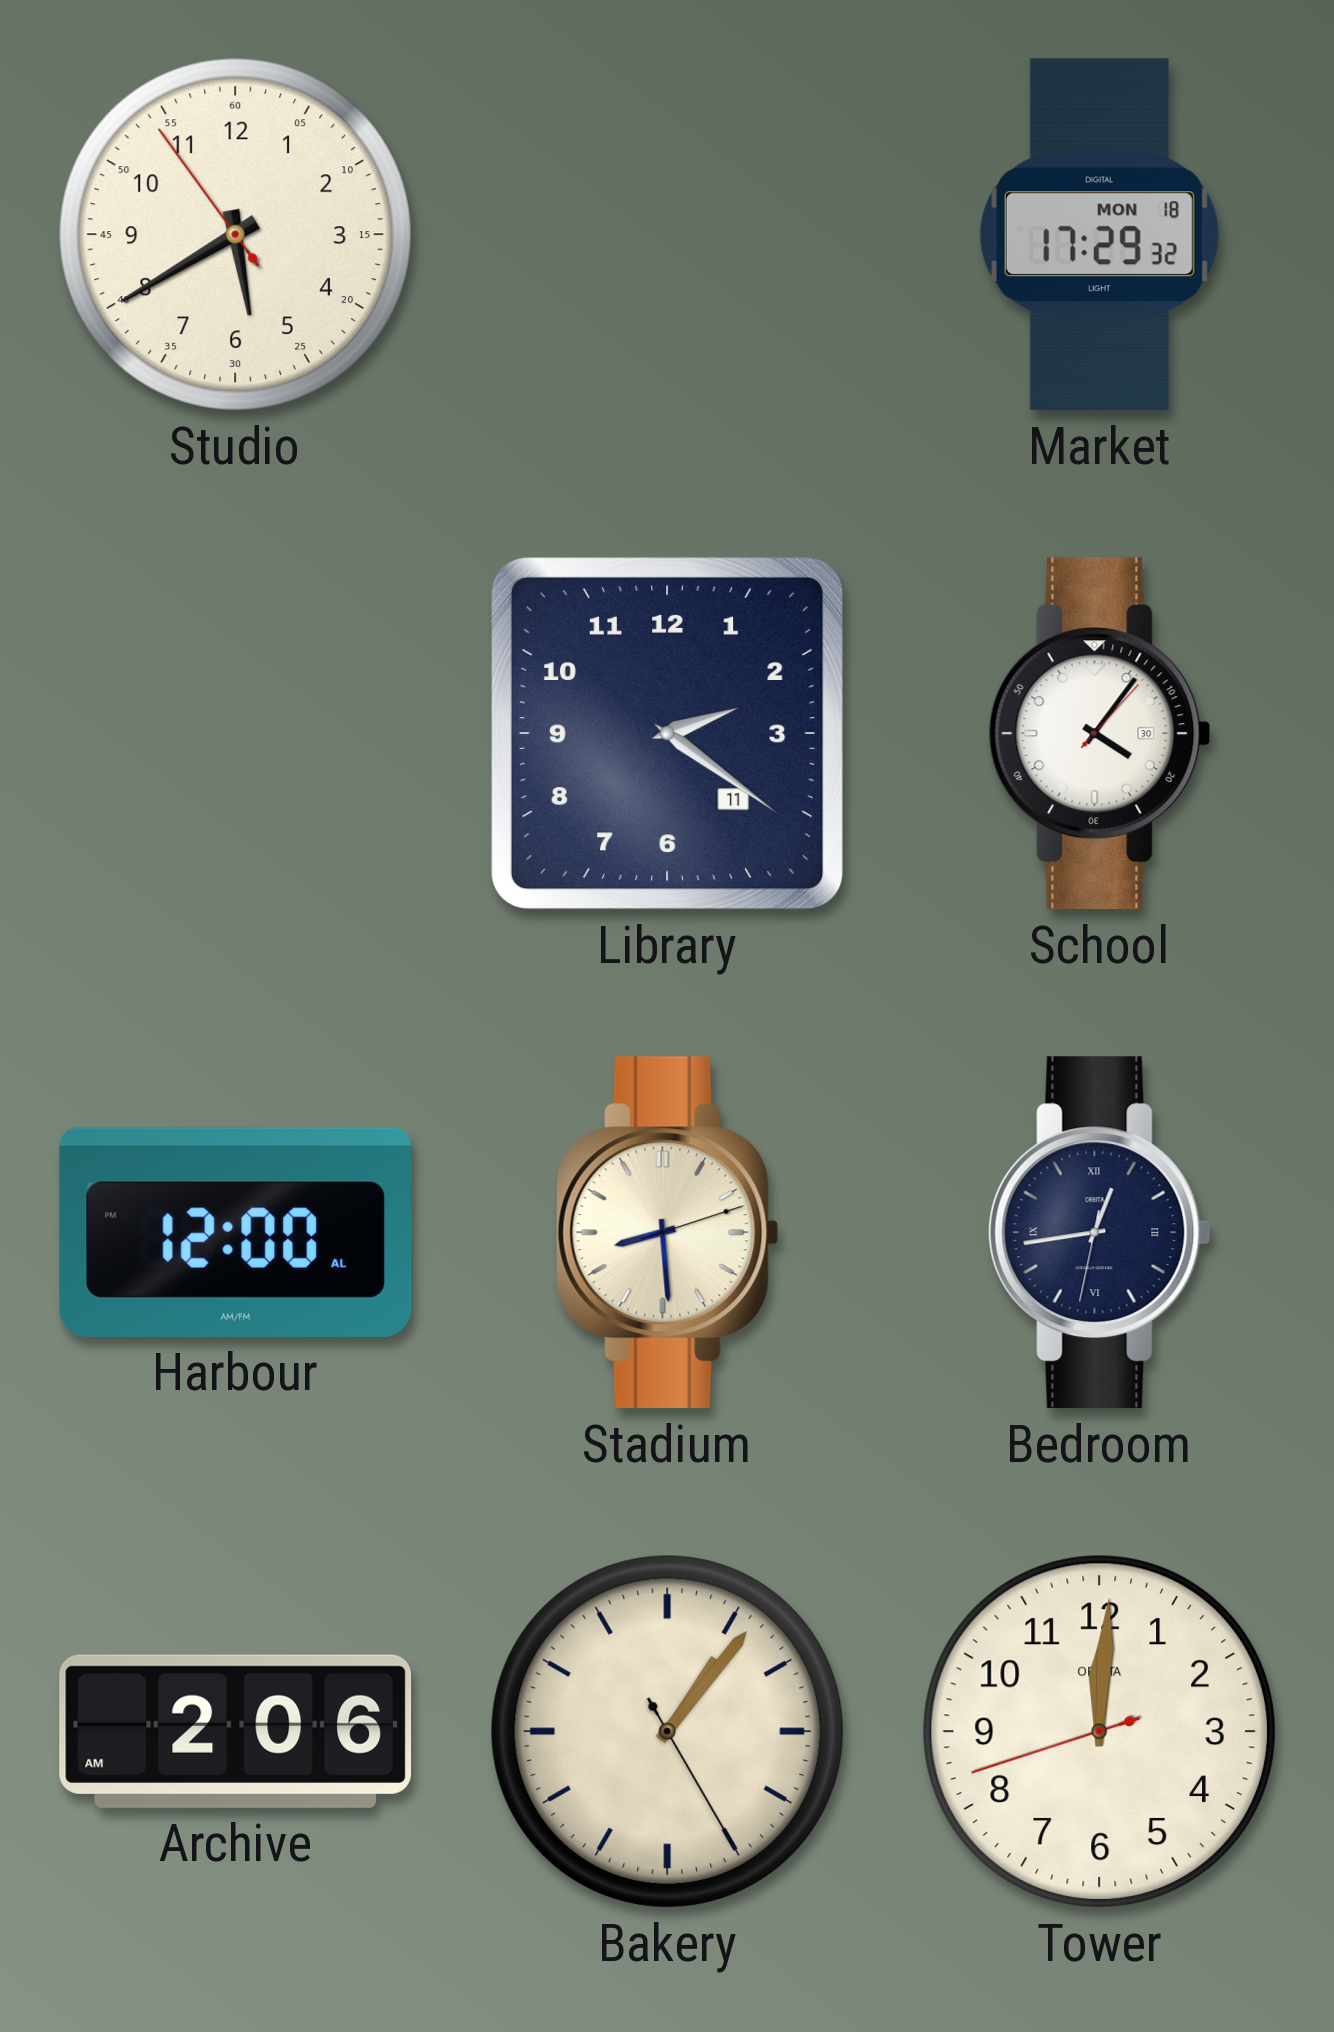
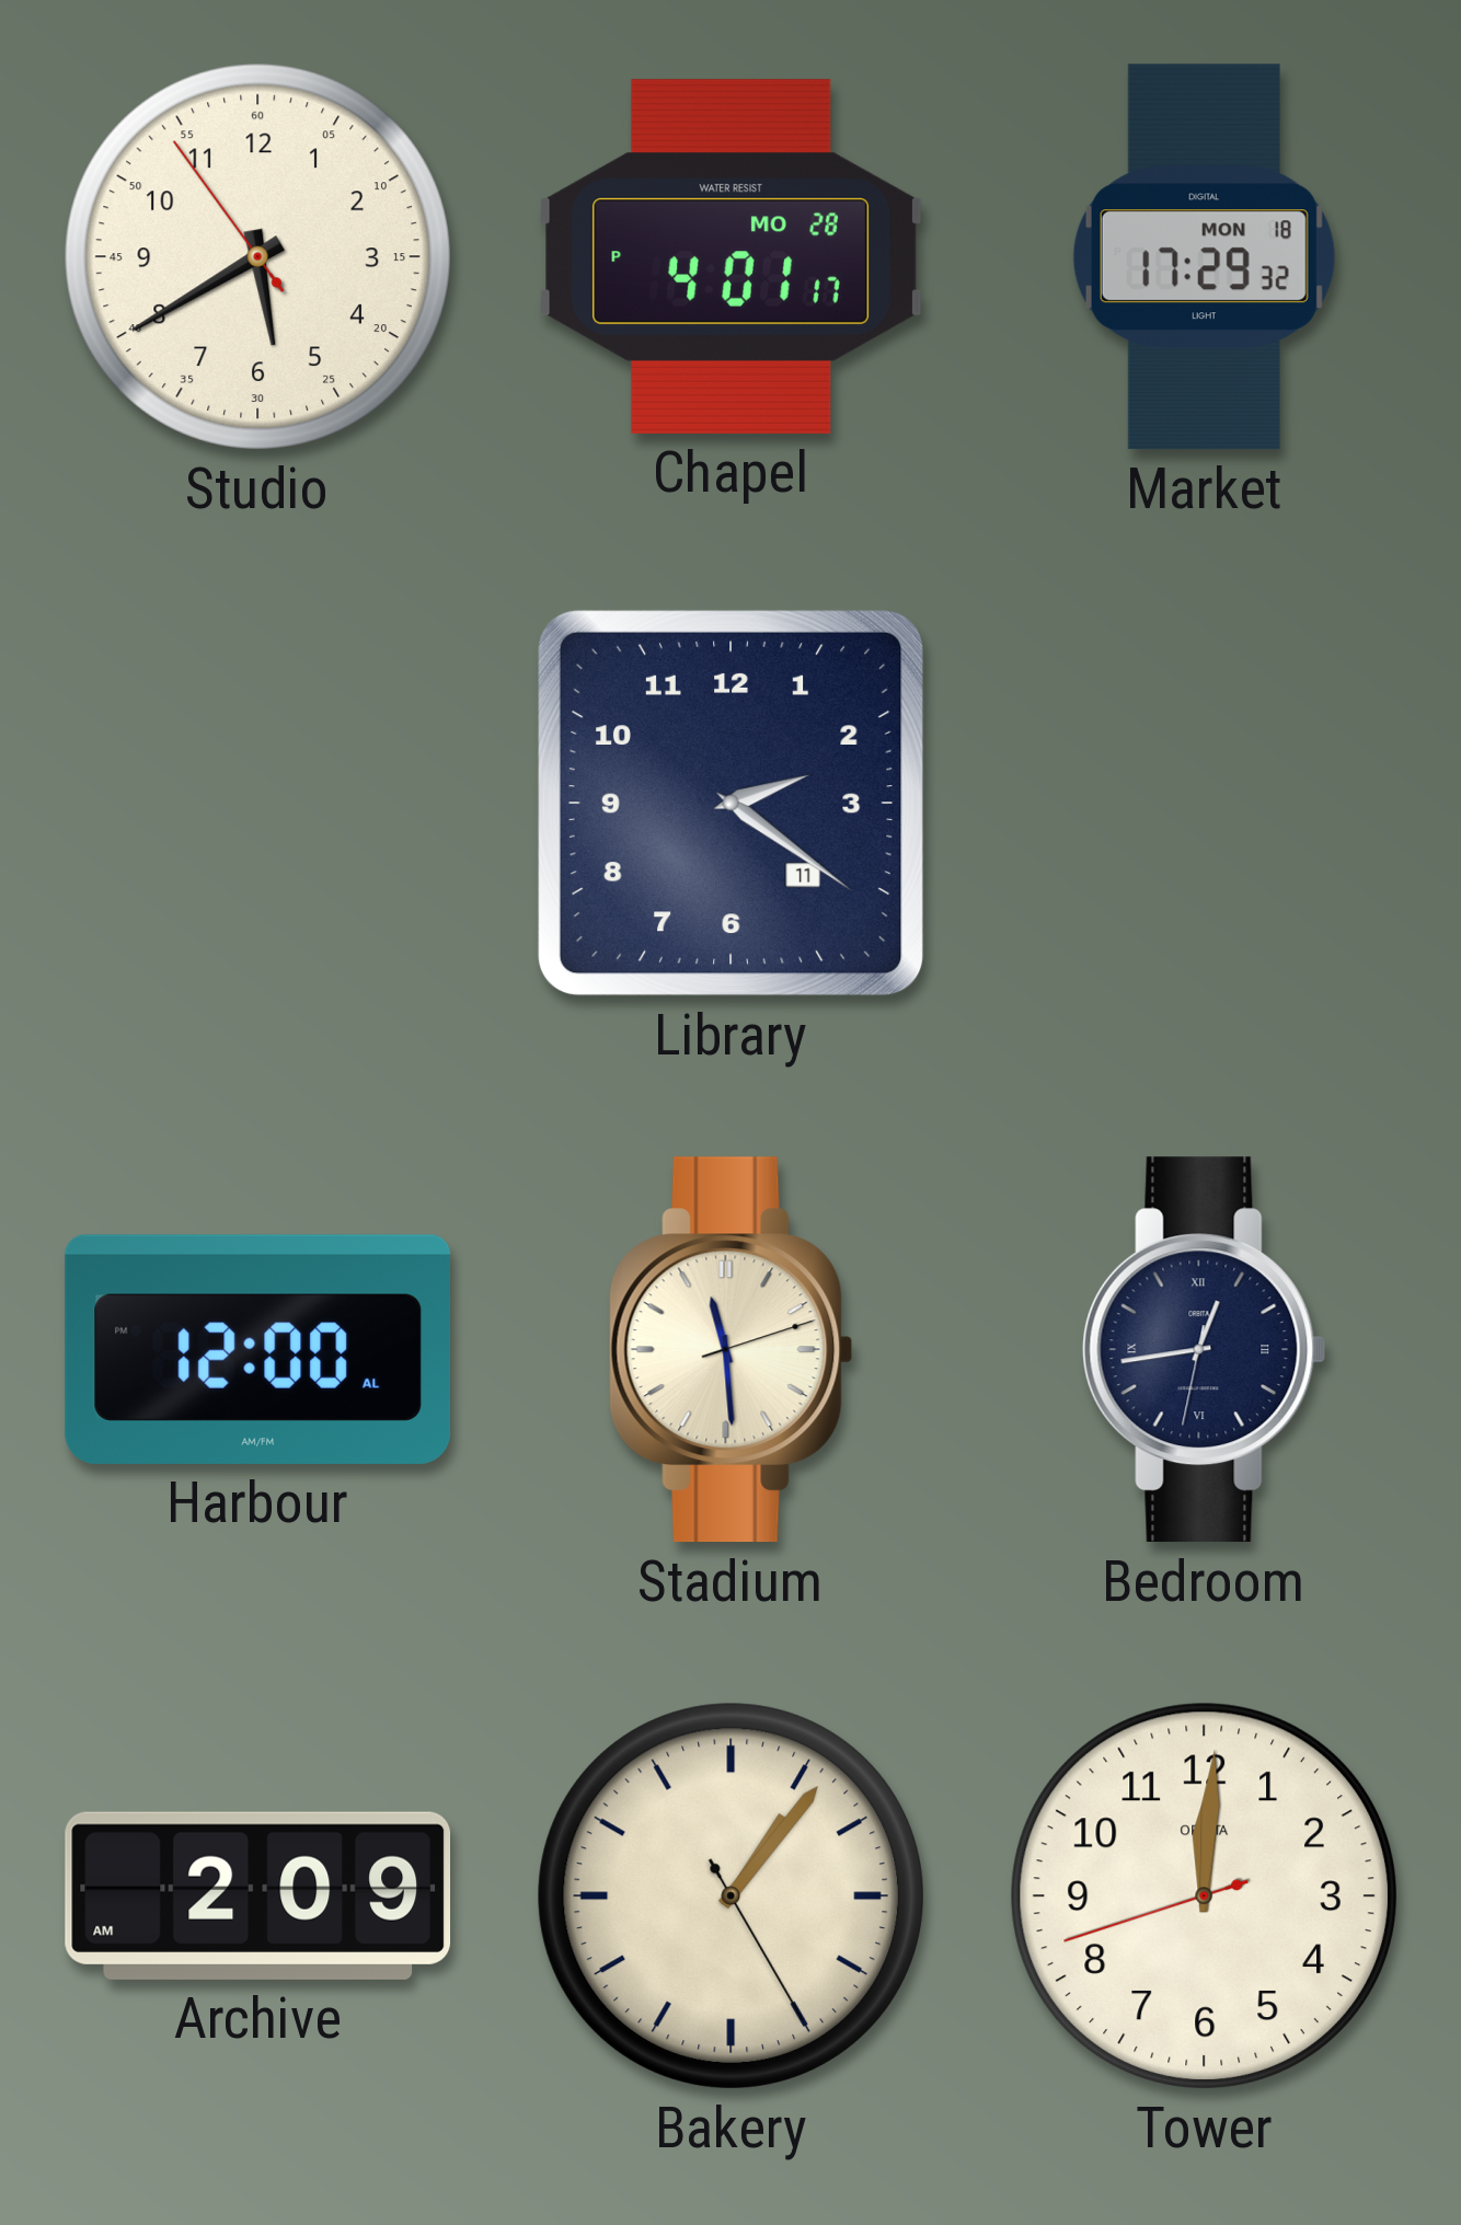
Chapel: none -> 4:01 (730, 256)
School: 4:06 -> none (1100, 734)
Stadium: 8:29 -> 11:29 (732, 1350)
Archive: 2:06 -> 2:09 (258, 1895)
